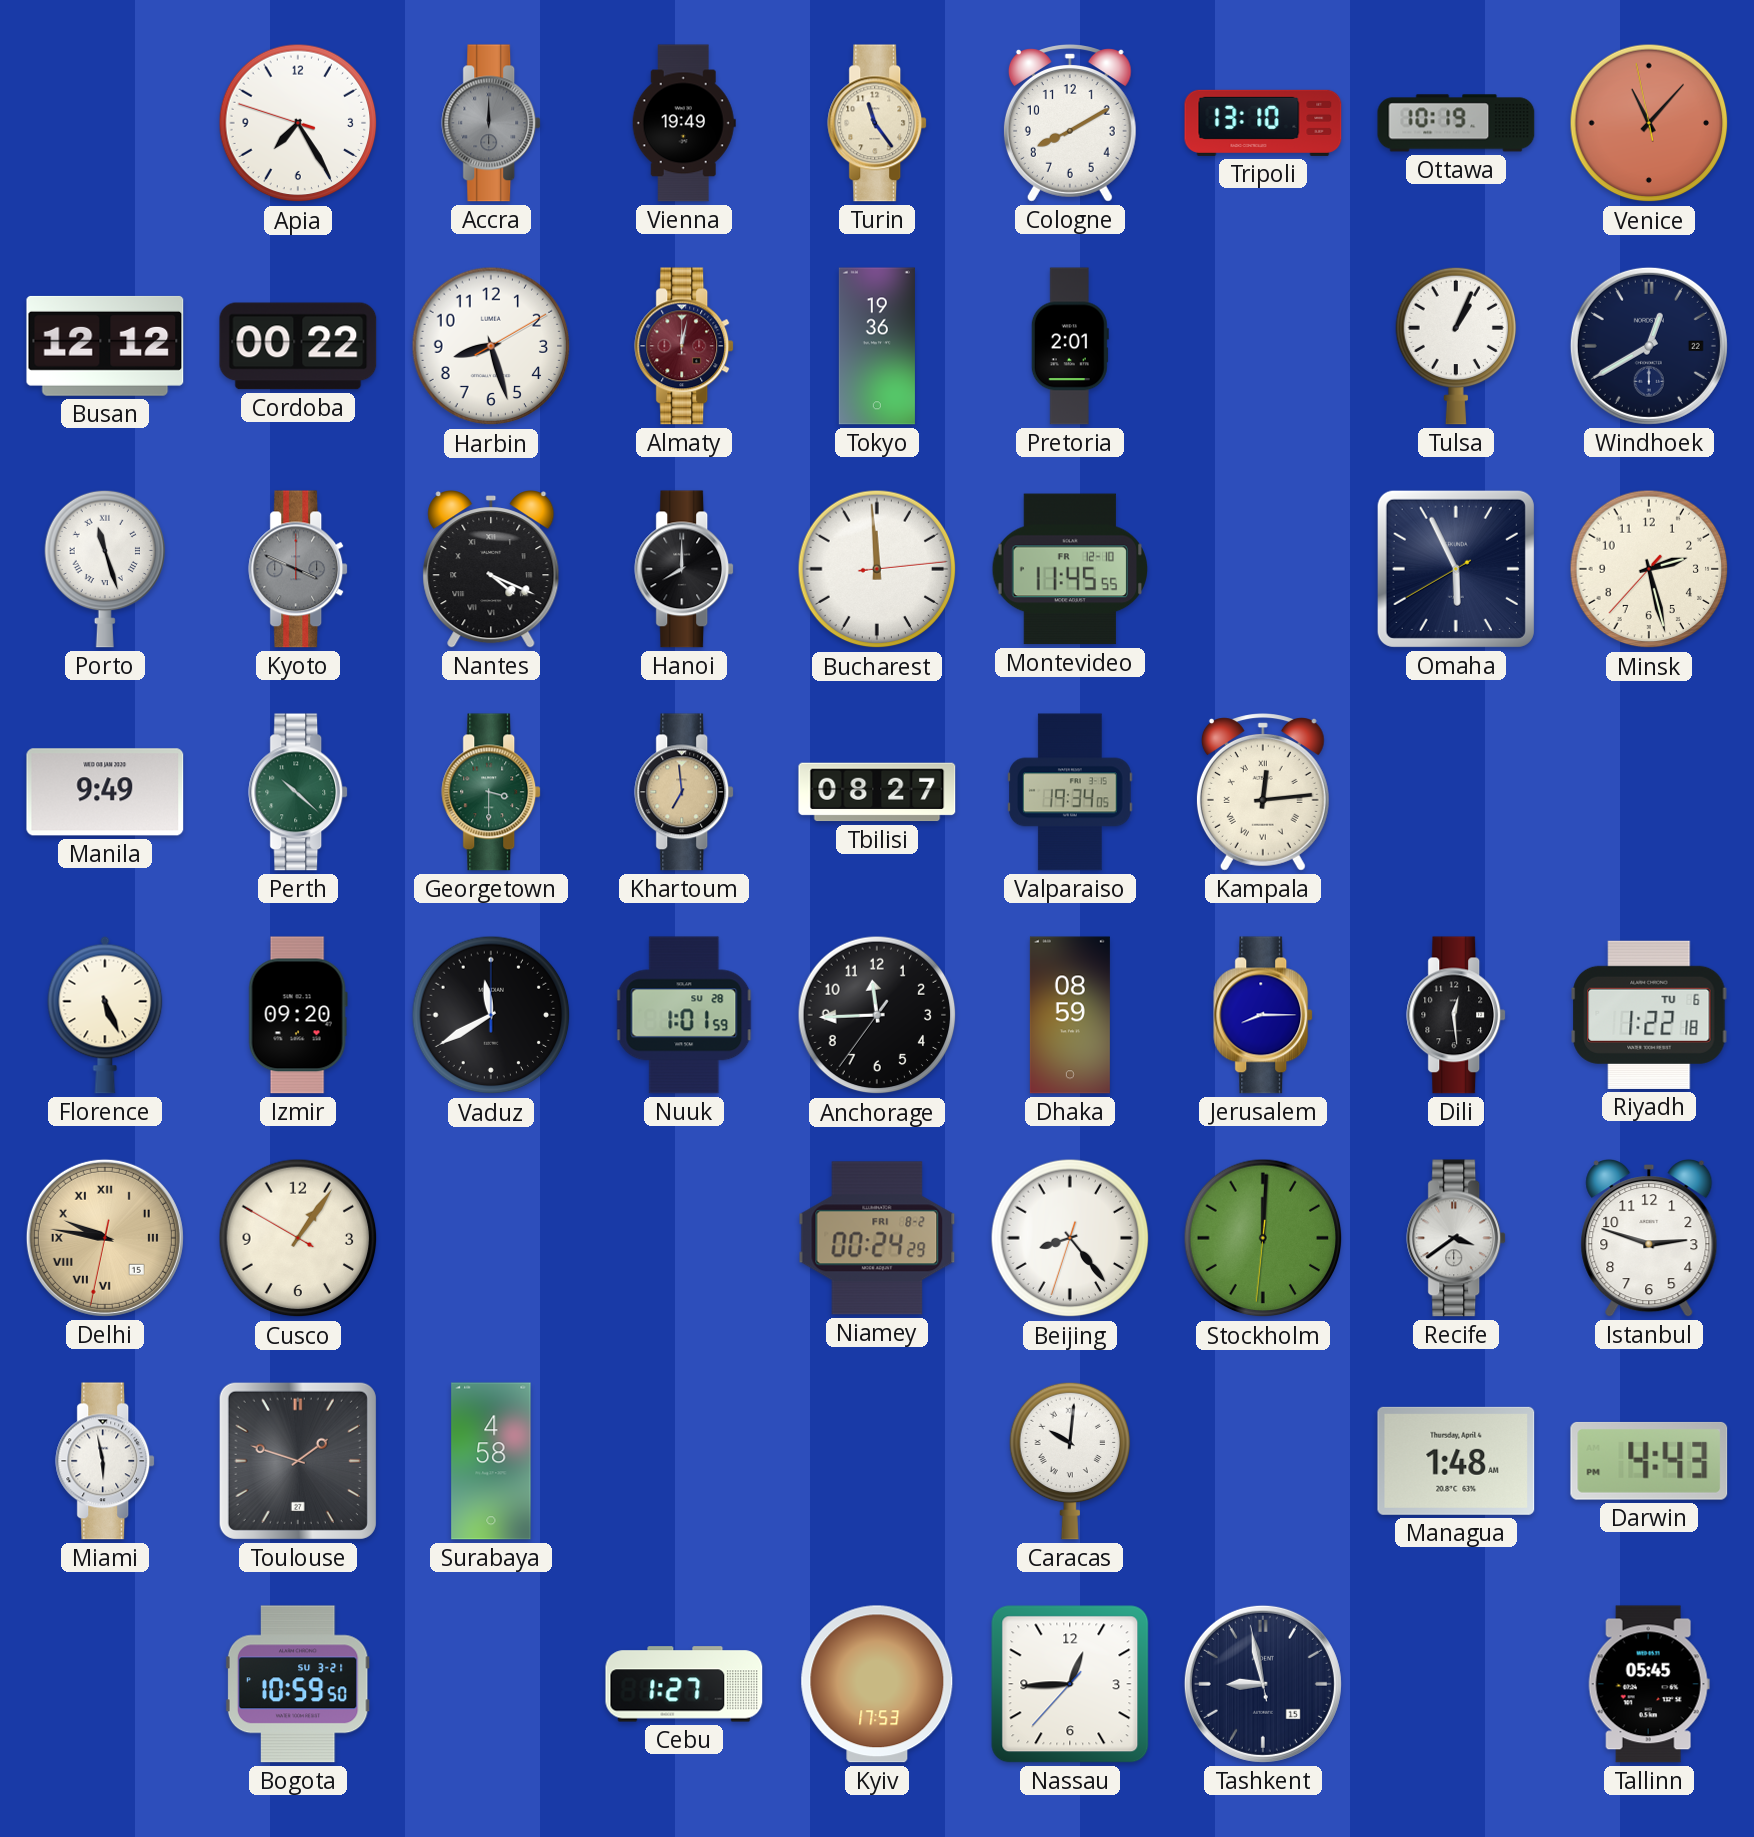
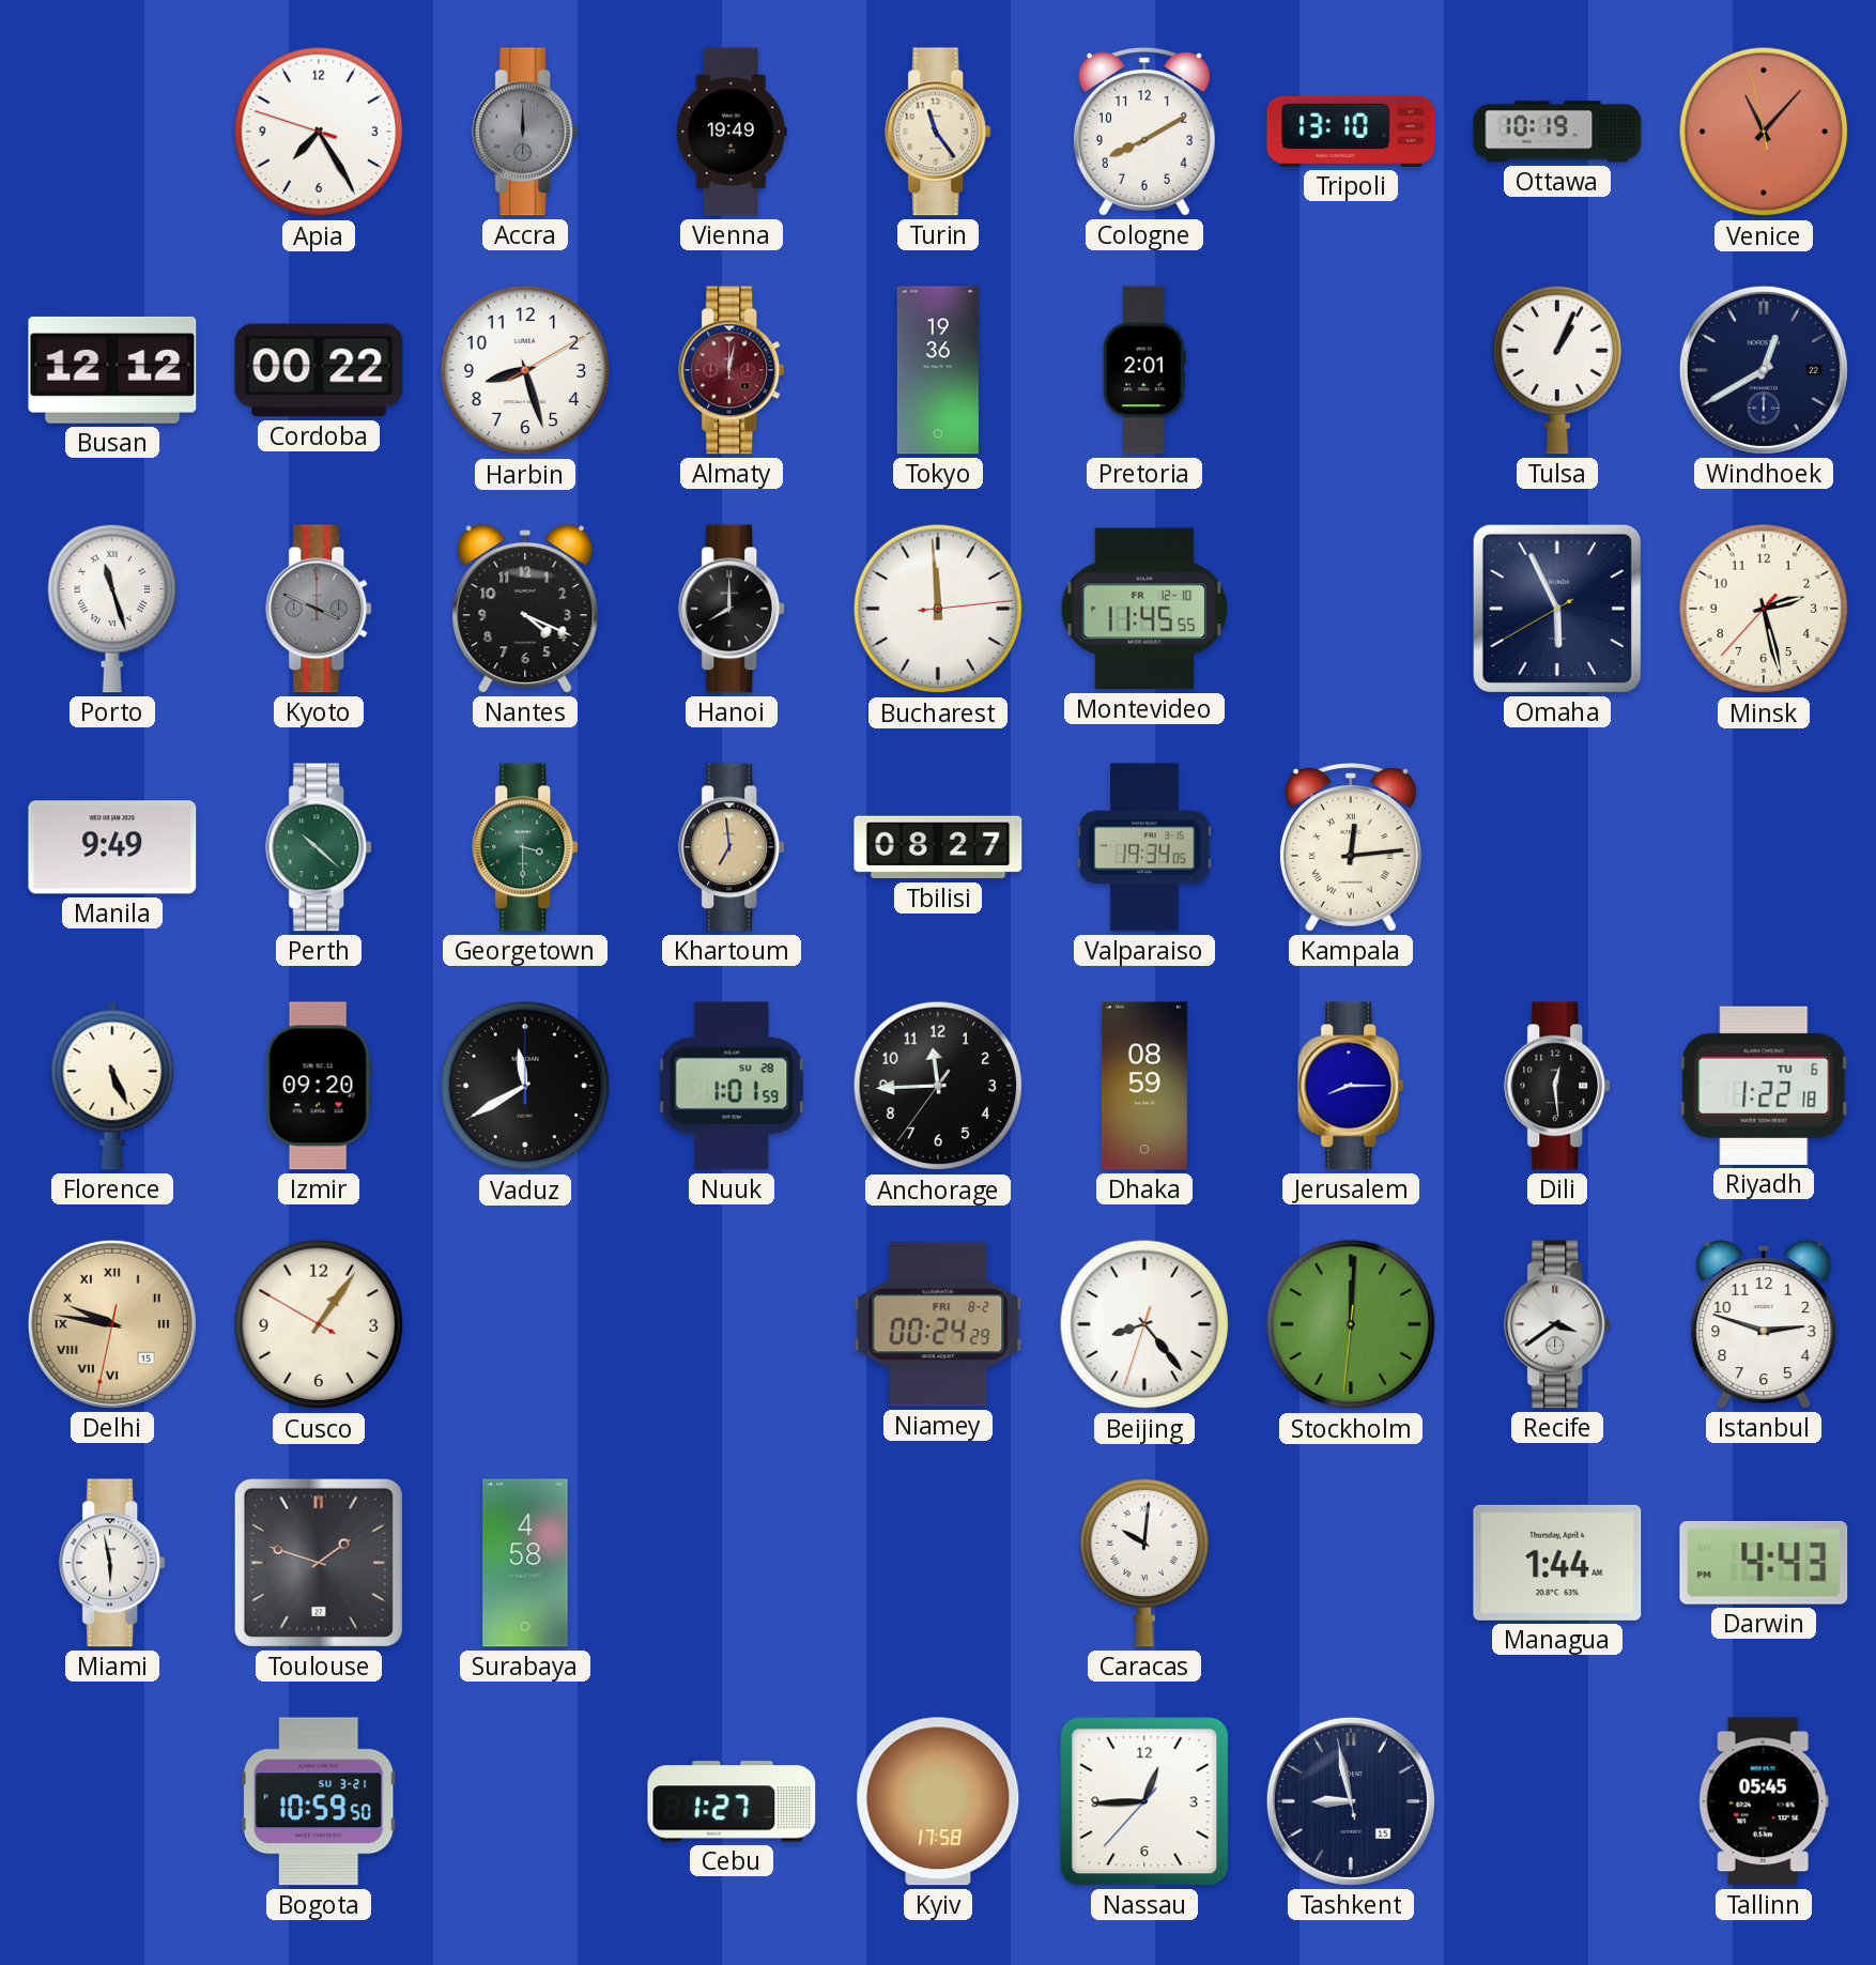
Nantes numerals: Roman -> Arabic (525, 610)
Managua: 1:48 -> 1:44 (1557, 1563)
Kyiv: 17:53 -> 17:58 (938, 1801)
